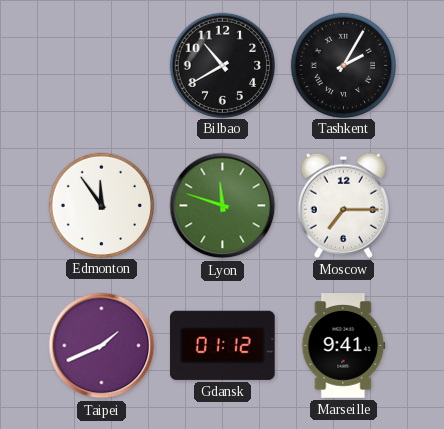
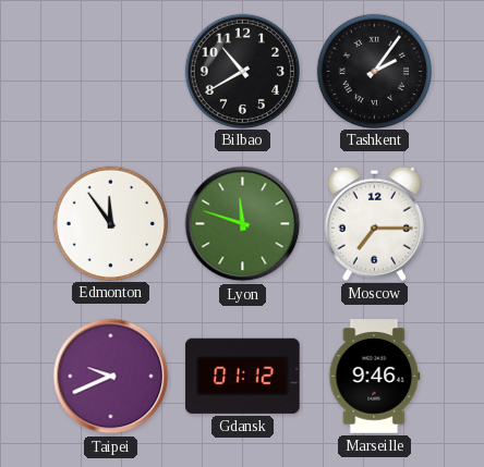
Tashkent: 2:05 -> 2:06 (374, 71)
Taipei: 1:41 -> 9:41 (111, 377)
Marseille: 9:41 -> 9:46 (375, 377)
